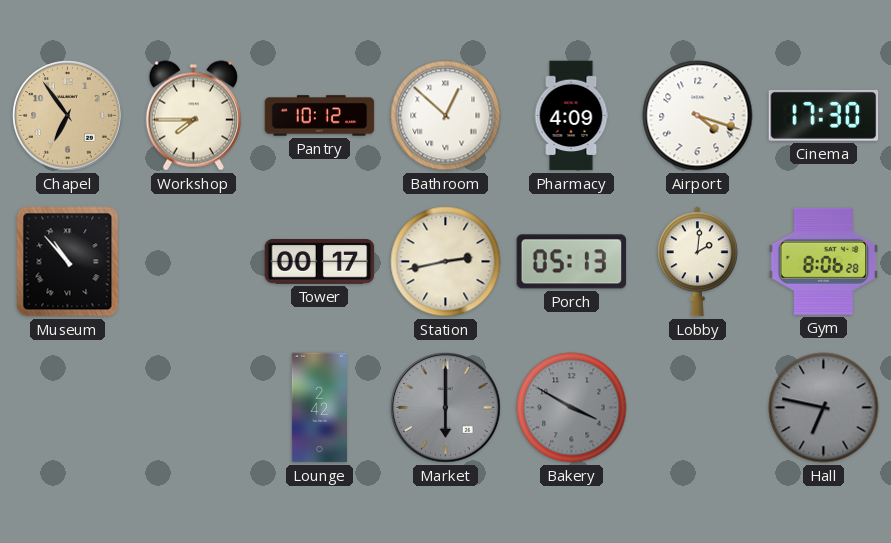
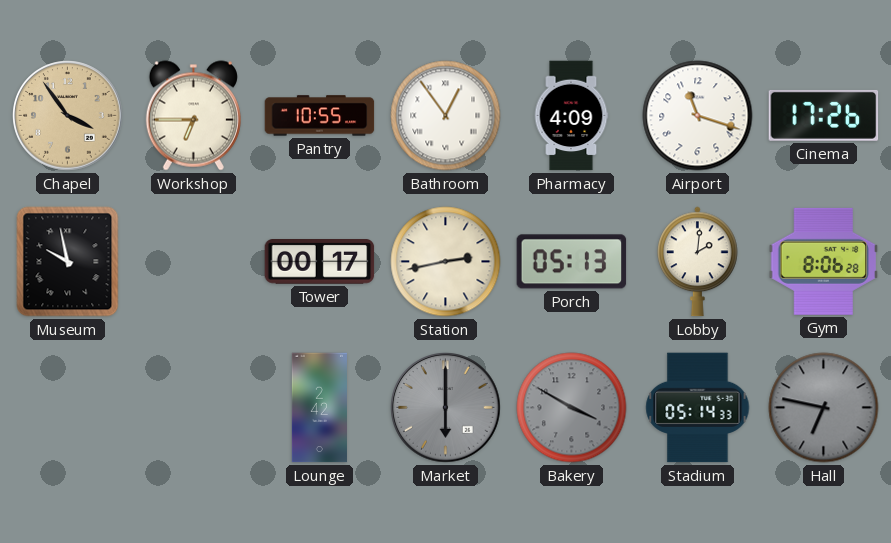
Chapel: 6:54 -> 3:54 (68, 116)
Workshop: 7:45 -> 6:45 (193, 116)
Pantry: 10:12 -> 10:55 (320, 116)
Bathroom: 12:52 -> 12:54 (446, 116)
Airport: 4:18 -> 11:18 (698, 116)
Cinema: 17:30 -> 17:26 (824, 115)
Museum: 10:53 -> 9:58 (68, 262)
Stadium: none -> 05:14 (698, 408)
